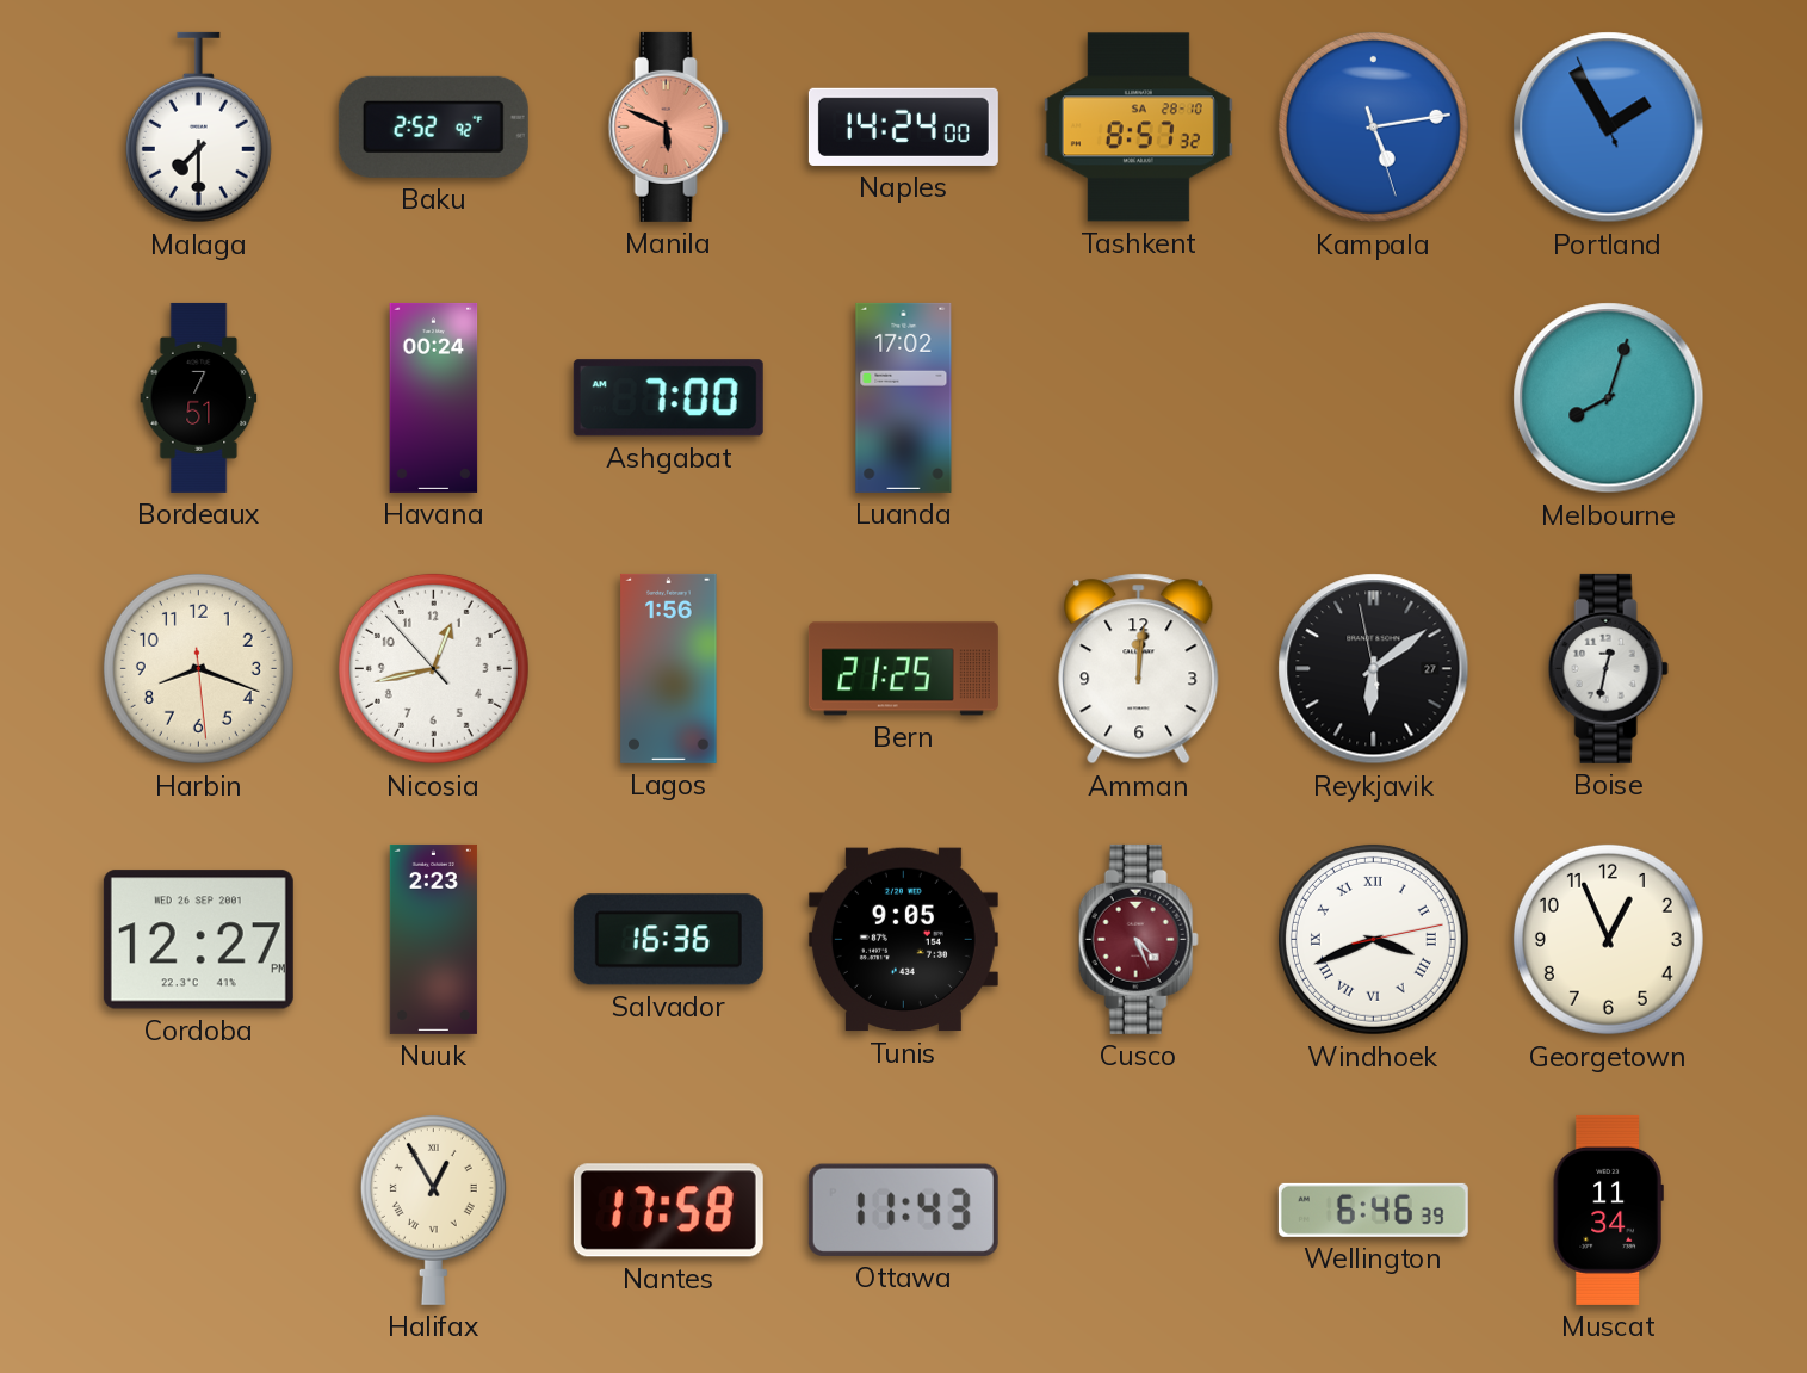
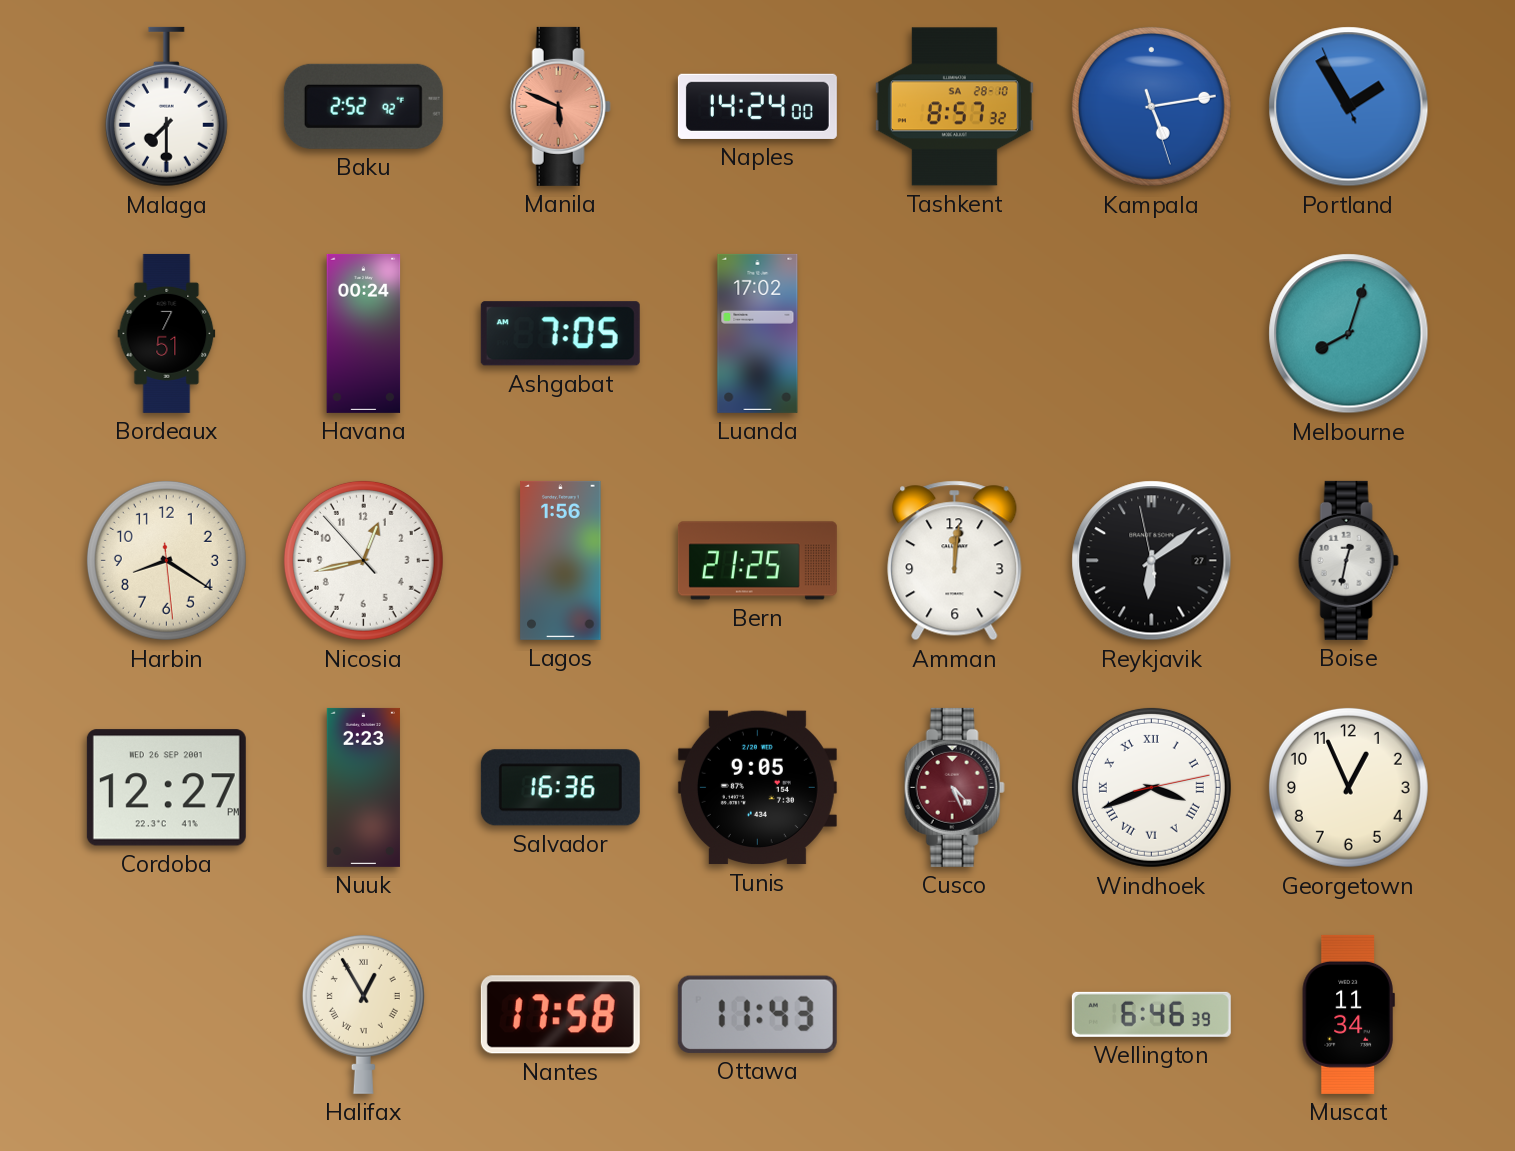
Ashgabat: 7:00 -> 7:05 (560, 334)
Harbin: 8:18 -> 8:20 (166, 560)
